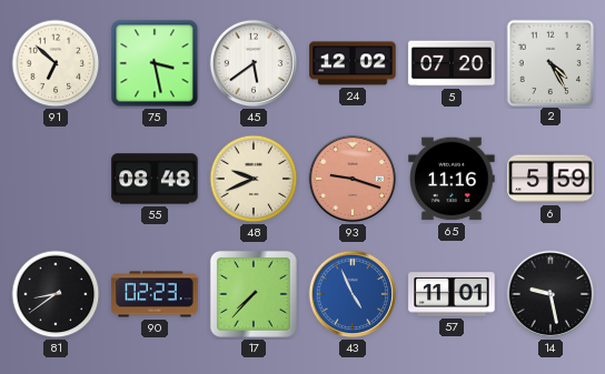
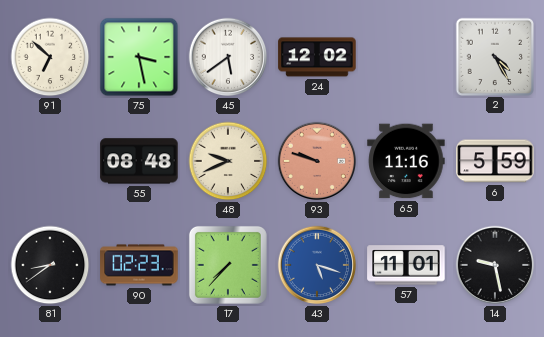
5: 07:20 -> none (452, 63)
93: 9:18 -> 9:48 (317, 161)
43: 4:56 -> 5:18 (317, 265)
